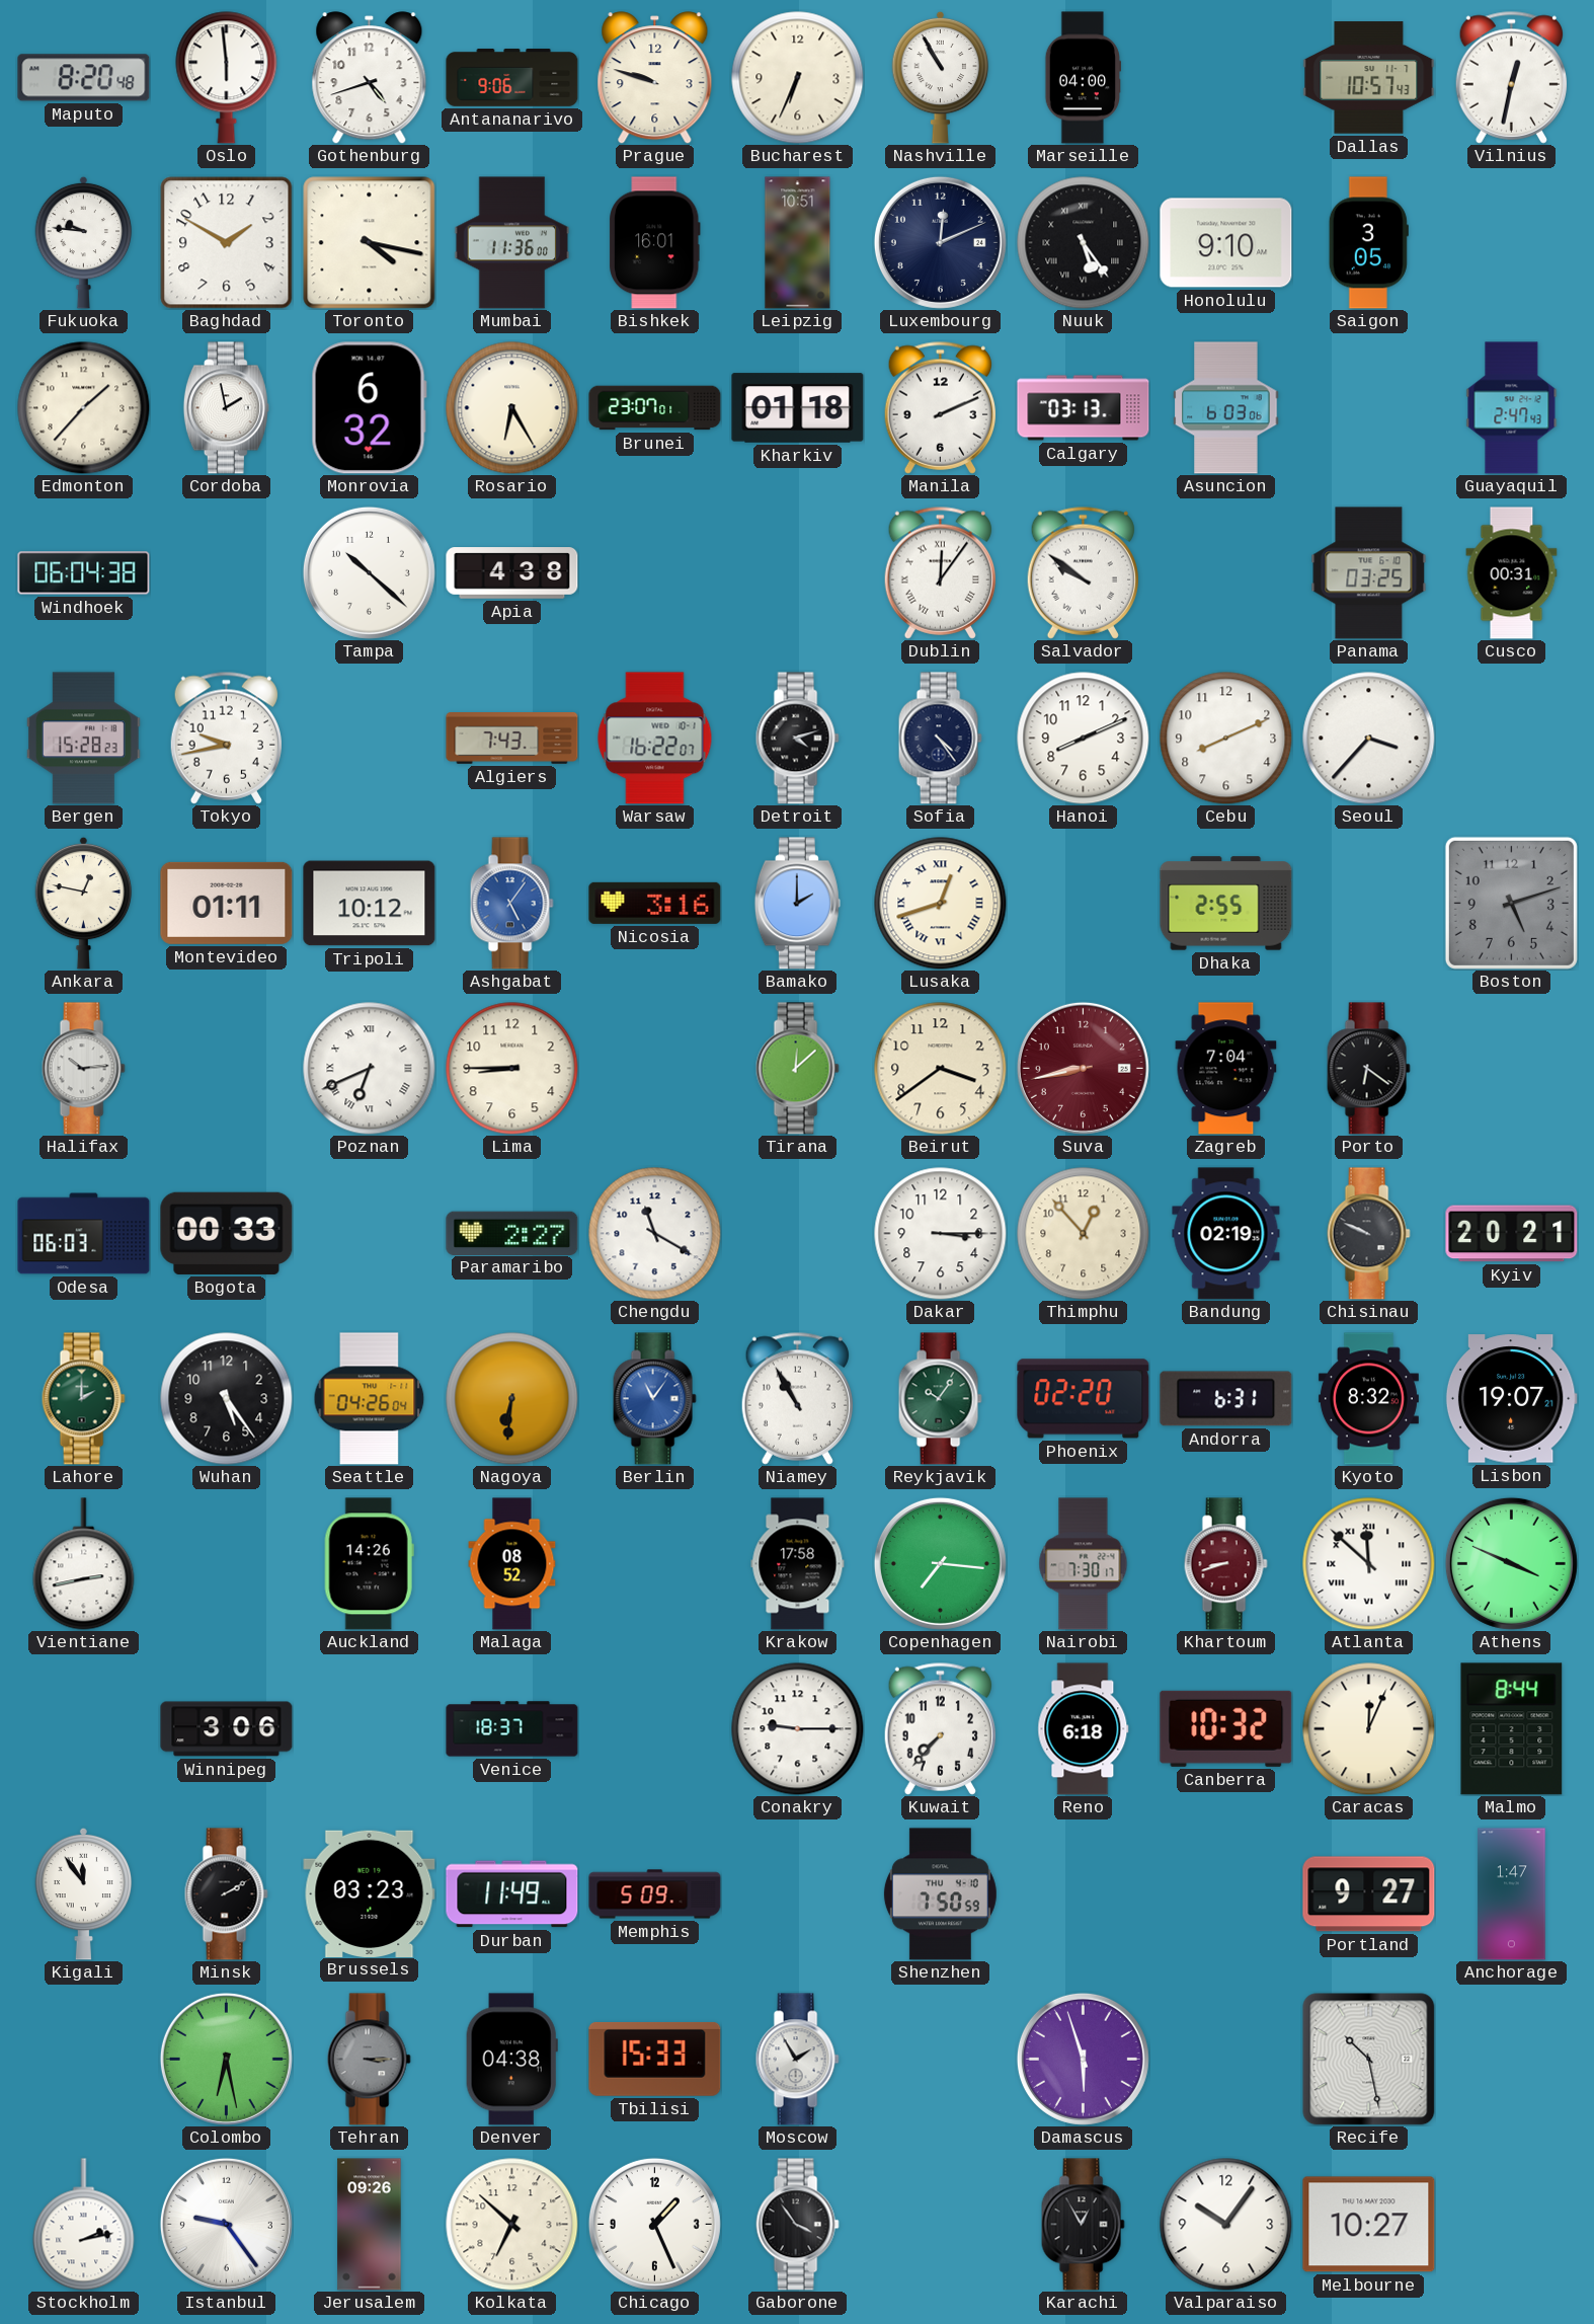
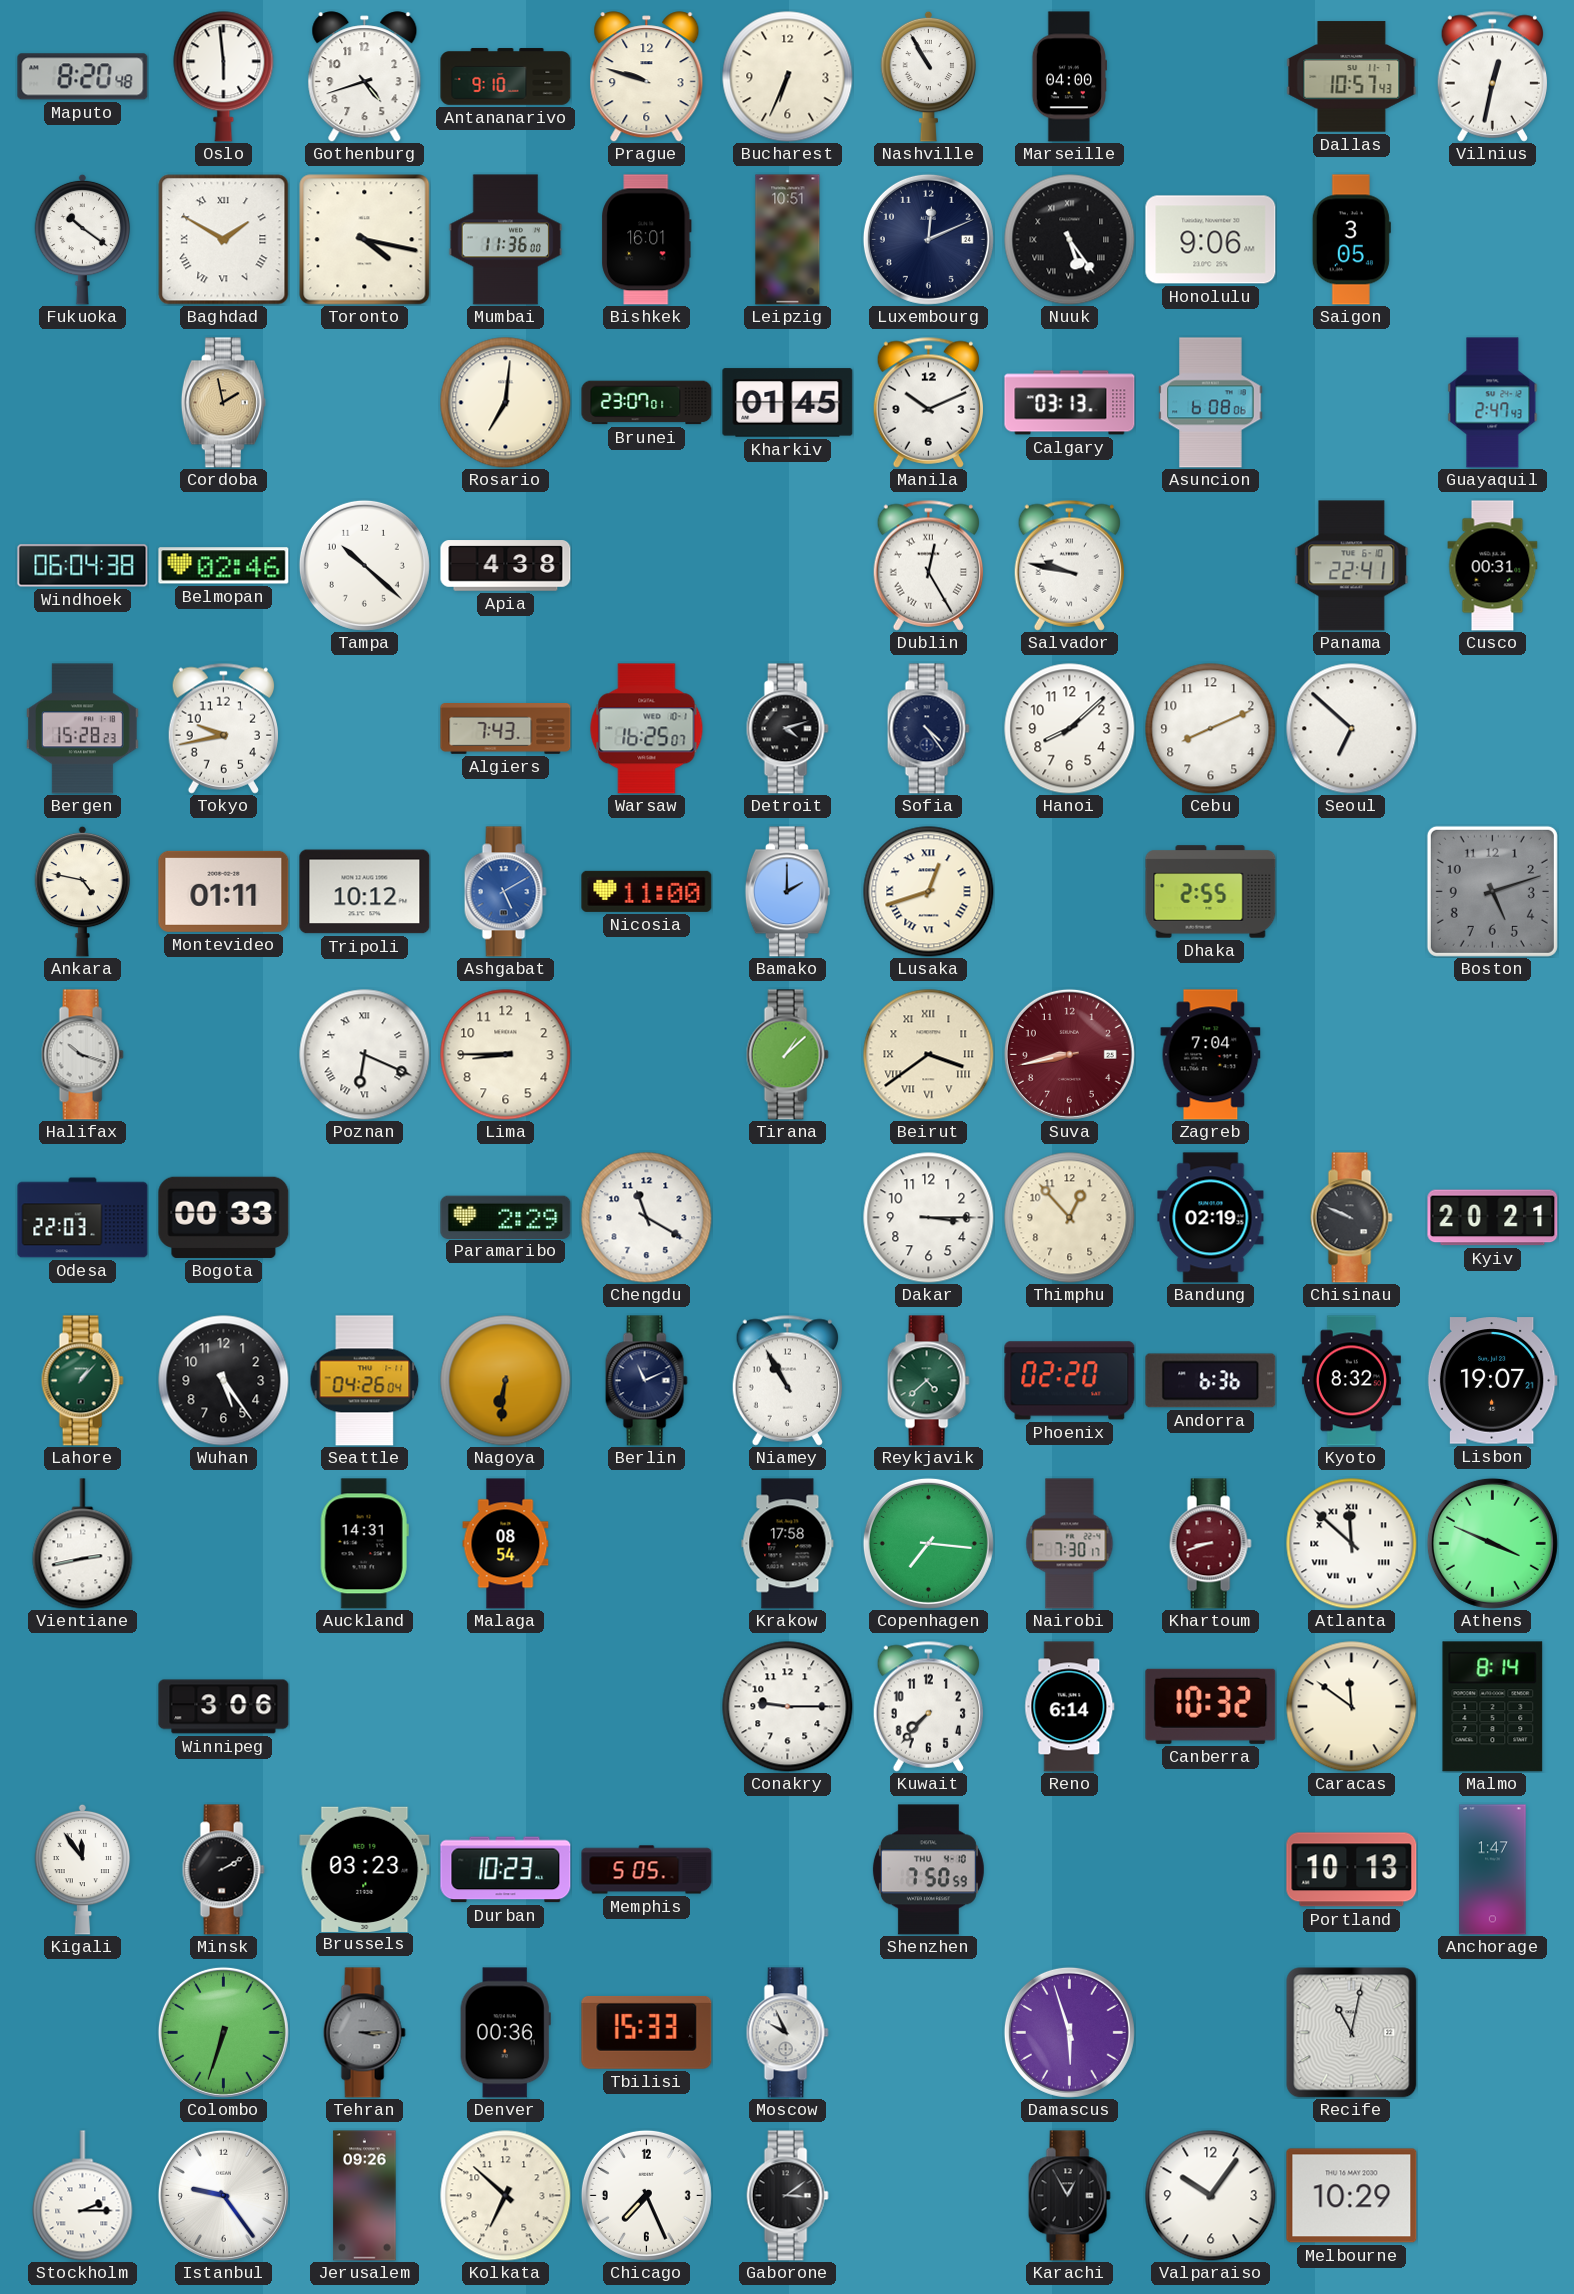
Antananarivo: 9:06 -> 9:10 (506, 77)
Fukuoka: 9:46 -> 10:21 (83, 239)
Baghdad numerals: Arabic -> Roman (224, 240)
Honolulu: 9:10 -> 9:06 (1211, 240)
Edmonton: 1:37 -> none (84, 408)
Cordoba dial: white -> champagne (223, 403)
Monrovia: 6:32 -> none (369, 408)
Rosario: 6:25 -> 7:01 (506, 403)
Kharkiv: 01:18 -> 01:45 (788, 403)
Manila: 2:11 -> 10:11 (928, 402)
Asuncion: 6:03 -> 6:08 (1211, 403)
Belmopan: none -> 02:46 (224, 566)
Dublin: 12:06 -> 12:25 (928, 565)
Salvador: 9:51 -> 9:47 (1069, 565)
Panama: 03:25 -> 22:41 (1352, 566)
Warsaw: 16:22 -> 16:25 (647, 729)
Hanoi: 8:11 -> 8:08 (1070, 729)
Seoul: 3:37 -> 6:52 (1352, 729)
Ankara: 12:47 -> 4:47 (83, 891)
Ashgabat: 5:06 -> 5:10 (505, 892)
Nicosia: 3:16 -> 11:00 (647, 891)
Halifax: 10:14 -> 10:18 (82, 1055)
Poznan: 6:41 -> 6:19 (365, 1055)
Tirana: 12:08 -> 1:08 (787, 1055)
Beirut numerals: Arabic -> Roman (929, 1055)
Porto: 6:21 -> none (1368, 1069)
Odesa: 06:03 -> 22:03 (83, 1218)
Paramaribo: 2:27 -> 2:29 (506, 1217)
Lahore: 2:00 -> 1:07 (82, 1381)
Berlin: 11:06 -> 11:11 (646, 1381)
Berlin dial: blue -> navy (646, 1381)
Reykjavik: 10:06 -> 4:38 (928, 1381)
Andorra: 6:31 -> 6:36 (1211, 1381)
Auckland: 14:26 -> 14:31 (364, 1544)
Malaga: 08:52 -> 08:54 (506, 1544)
Venice: 18:37 -> none (512, 1729)
Reno: 6:18 -> 6:14 (1070, 1707)
Caracas: 12:04 -> 11:51 (1352, 1707)
Malmo: 8:44 -> 8:14 (1493, 1707)
Durban: 11:49 -> 10:23 (506, 1870)
Memphis: 5:09 -> 5:05 (647, 1870)
Portland: 9:27 -> 10:13 (1352, 1870)
Colombo: 6:28 -> 6:33 (223, 2032)
Denver: 04:38 -> 00:36 (505, 2033)
Moscow: 1:55 -> 9:56 (787, 2033)
Recife: 10:28 -> 11:02 (1352, 2033)
Stockholm: 2:13 -> 2:15 (83, 2196)
Chicago: 1:26 -> 7:26 (646, 2195)
Gaborone: 3:54 -> 3:09 (787, 2196)
Melbourne: 10:27 -> 10:29 (1352, 2196)
